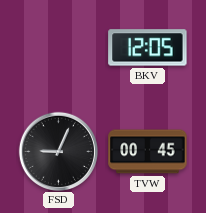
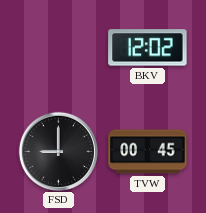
BKV: 12:05 -> 12:02 (148, 48)
FSD: 9:04 -> 9:00 (58, 151)
